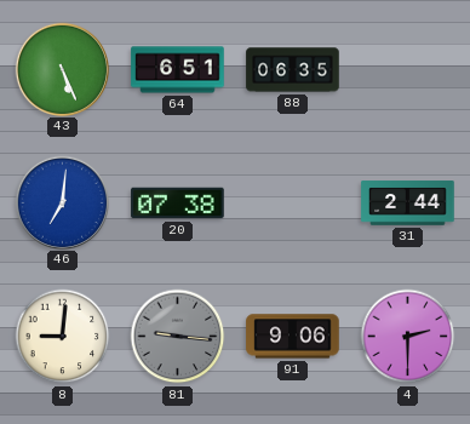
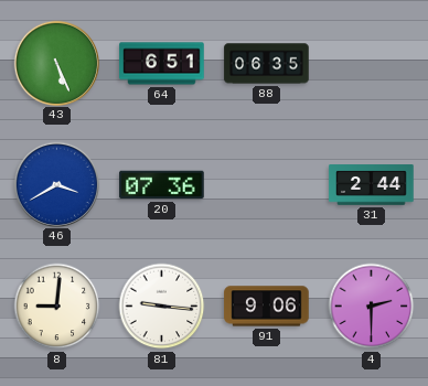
46: 7:01 -> 3:40 (56, 184)
20: 07:38 -> 07:36 (162, 185)
81 dial: grey -> white (162, 307)
